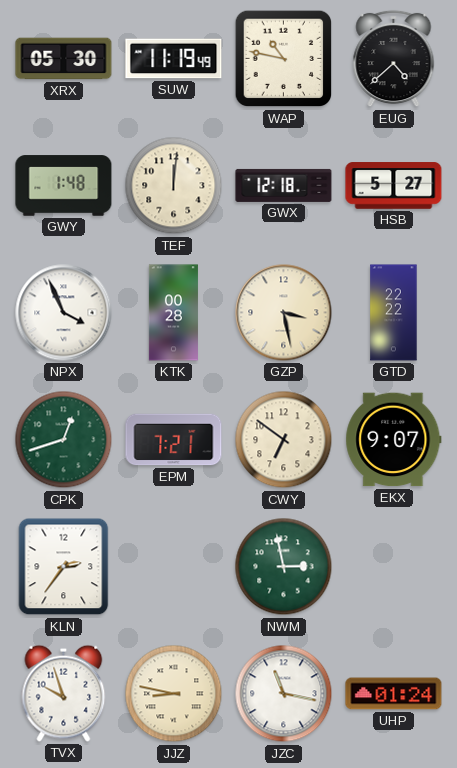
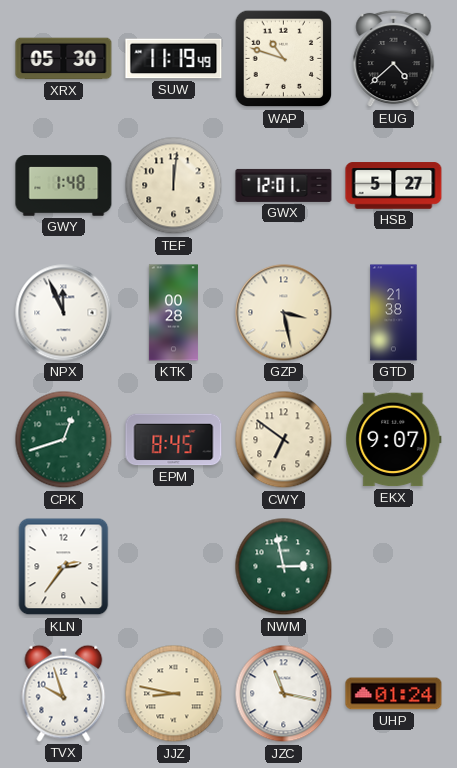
WAP: 10:47 -> 10:48 (284, 59)
GWX: 12:18 -> 12:01 (284, 185)
NPX: 3:56 -> 11:56 (64, 313)
GTD: 22:22 -> 21:38 (394, 313)
EPM: 7:21 -> 8:45 (174, 440)
